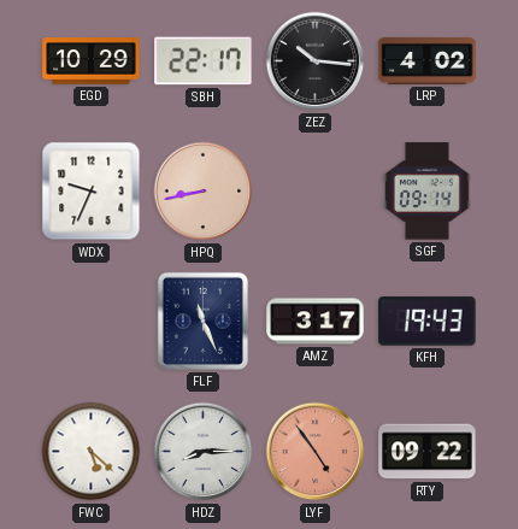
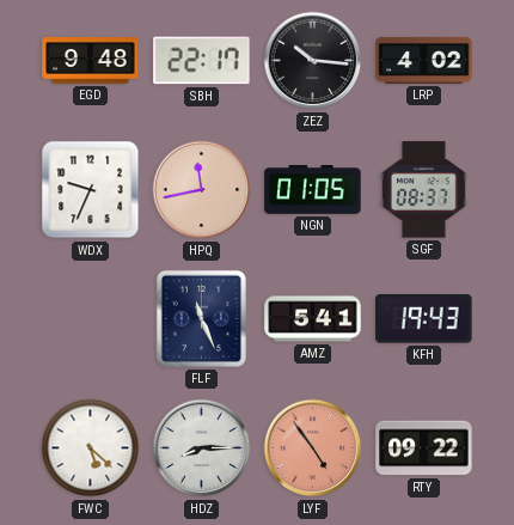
EGD: 10:29 -> 9:48 (91, 61)
HPQ: 8:43 -> 11:43 (202, 190)
NGN: none -> 01:05 (313, 190)
SGF: 09:14 -> 08:37 (424, 190)
AMZ: 3:17 -> 5:41 (313, 319)
